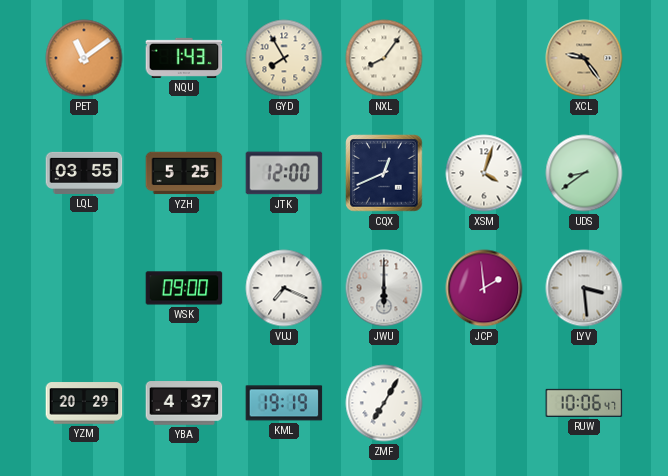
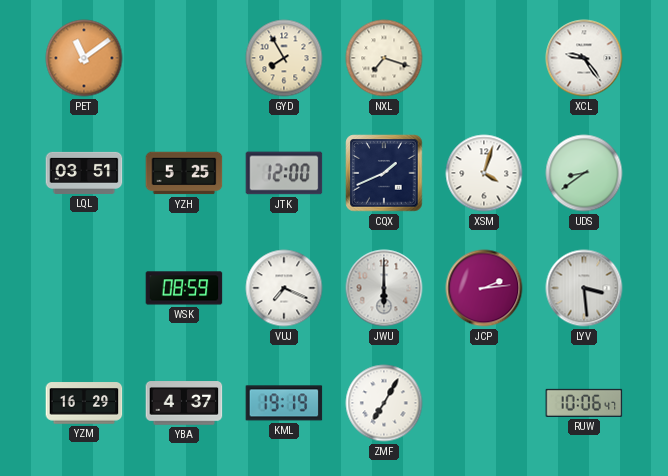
NQU: 1:43 -> none (184, 58)
NXL: 8:06 -> 7:18 (384, 58)
XCL dial: champagne -> white (584, 58)
LQL: 03:55 -> 03:51 (84, 173)
CQX: 12:41 -> 1:41 (384, 173)
WSK: 09:00 -> 08:59 (184, 288)
JCP: 1:59 -> 2:14 (484, 288)
YZM: 20:29 -> 16:29 (84, 403)
